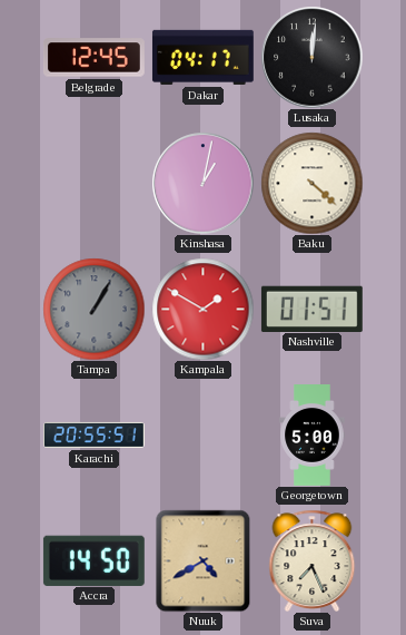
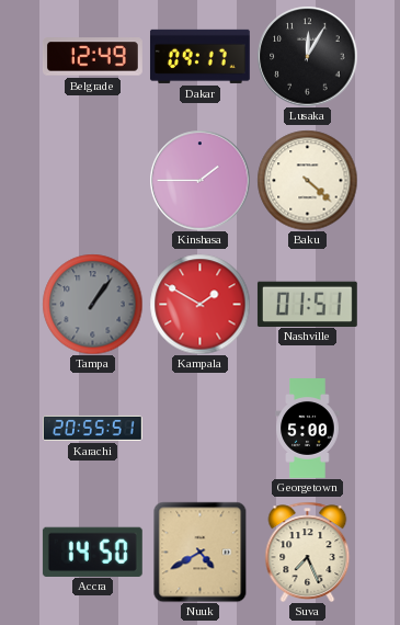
Belgrade: 12:45 -> 12:49 (93, 57)
Dakar: 04:17 -> 09:17 (199, 56)
Lusaka: 12:01 -> 12:05 (307, 56)
Kinshasa: 1:02 -> 1:45 (199, 180)
Tampa: 1:05 -> 1:06 (92, 304)
